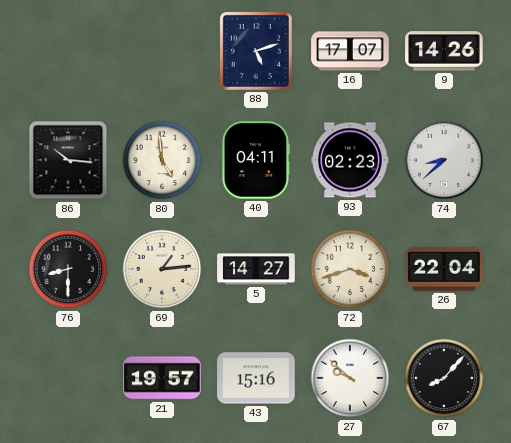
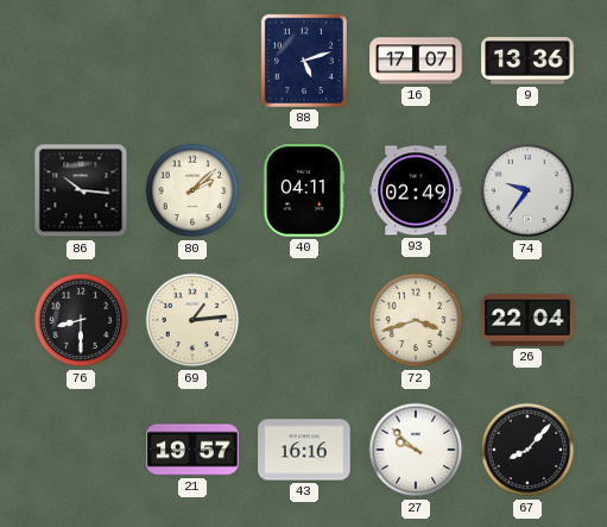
9: 14:26 -> 13:36 (527, 61)
80: 4:59 -> 2:08 (192, 190)
93: 02:23 -> 02:49 (416, 190)
74: 8:38 -> 9:36 (527, 190)
5: 14:27 -> none (256, 269)
43: 15:16 -> 16:16 (304, 450)
